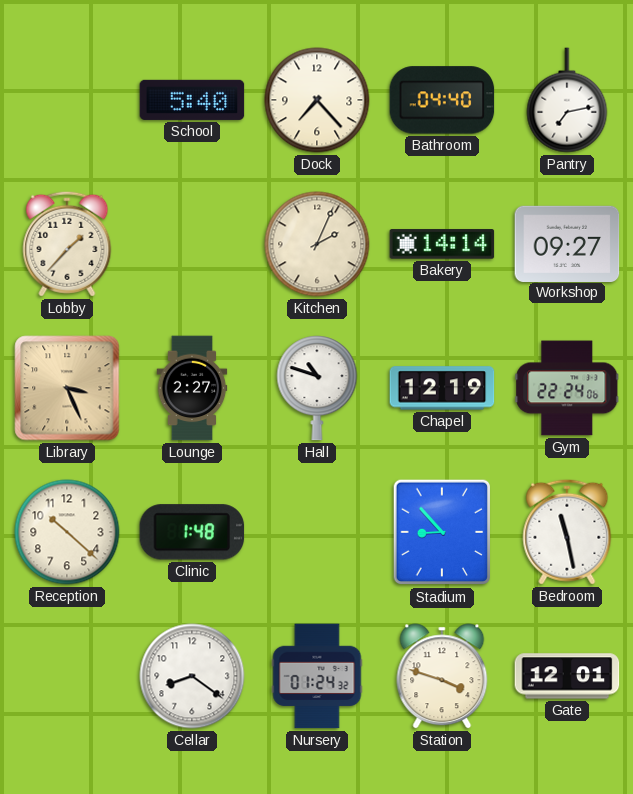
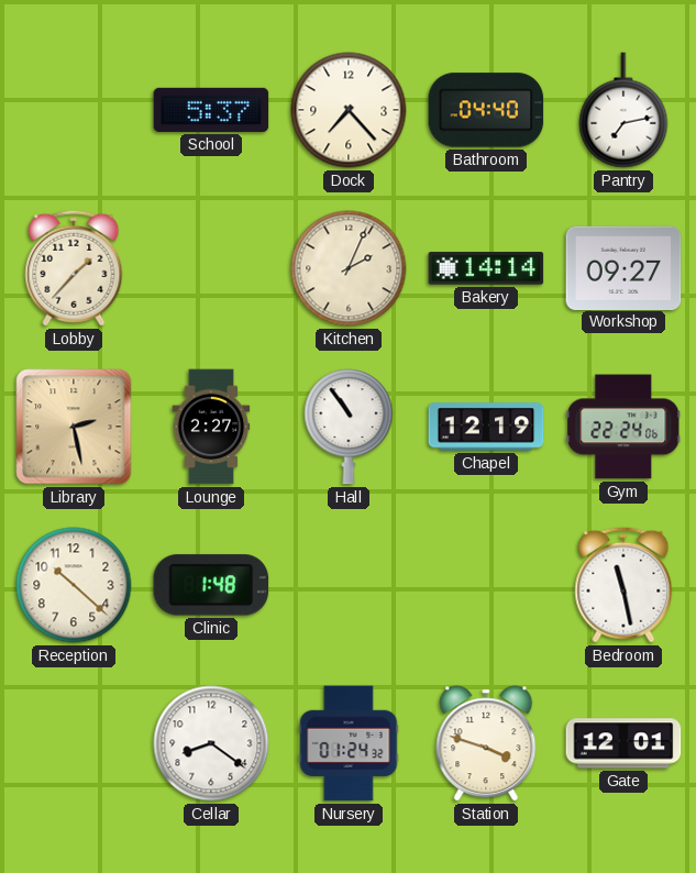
School: 5:40 -> 5:37 (211, 110)
Library: 3:26 -> 2:28 (74, 427)
Hall: 10:48 -> 10:54 (349, 427)
Stadium: 8:53 -> none (442, 532)
